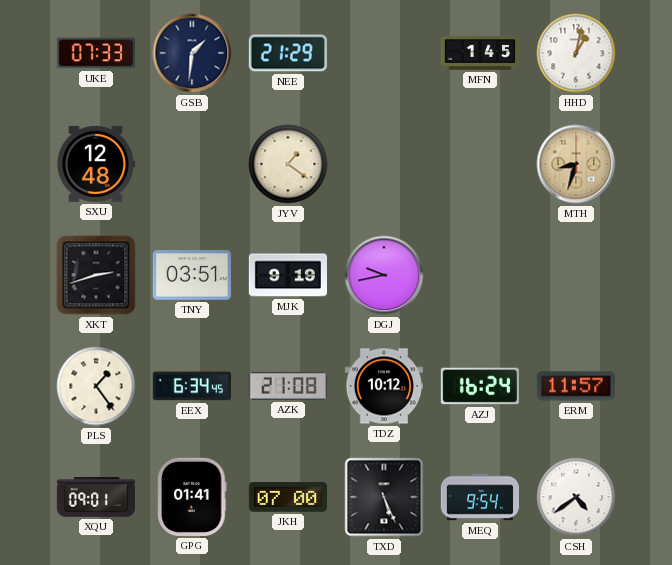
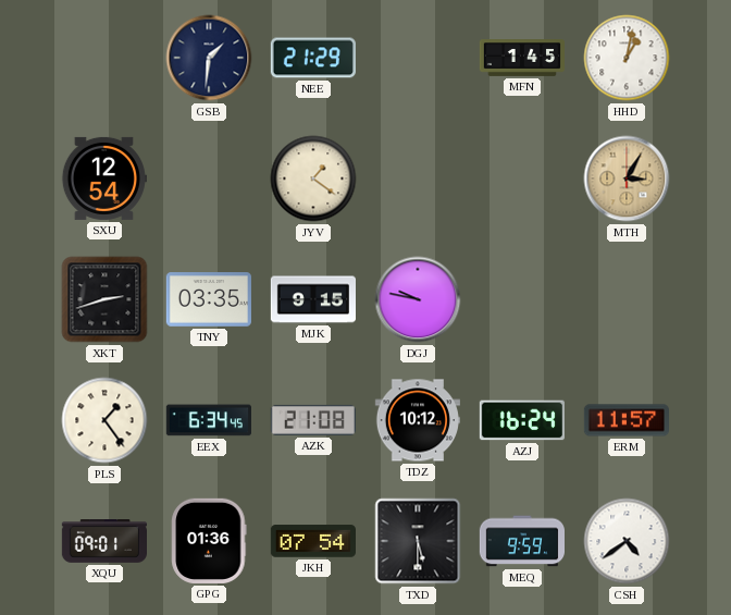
UKE: 07:33 -> none (96, 53)
SXU: 12:48 -> 12:54 (103, 179)
MTH: 8:33 -> 3:05 (627, 179)
TNY: 03:51 -> 03:35 (209, 299)
MJK: 9:19 -> 9:15 (312, 299)
DGJ: 9:43 -> 9:47 (418, 299)
GPG: 01:41 -> 01:36 (209, 541)
JKH: 07:00 -> 07:54 (312, 541)
TXD: 5:26 -> 5:30 (418, 541)
MEQ: 9:54 -> 9:59 (521, 541)
